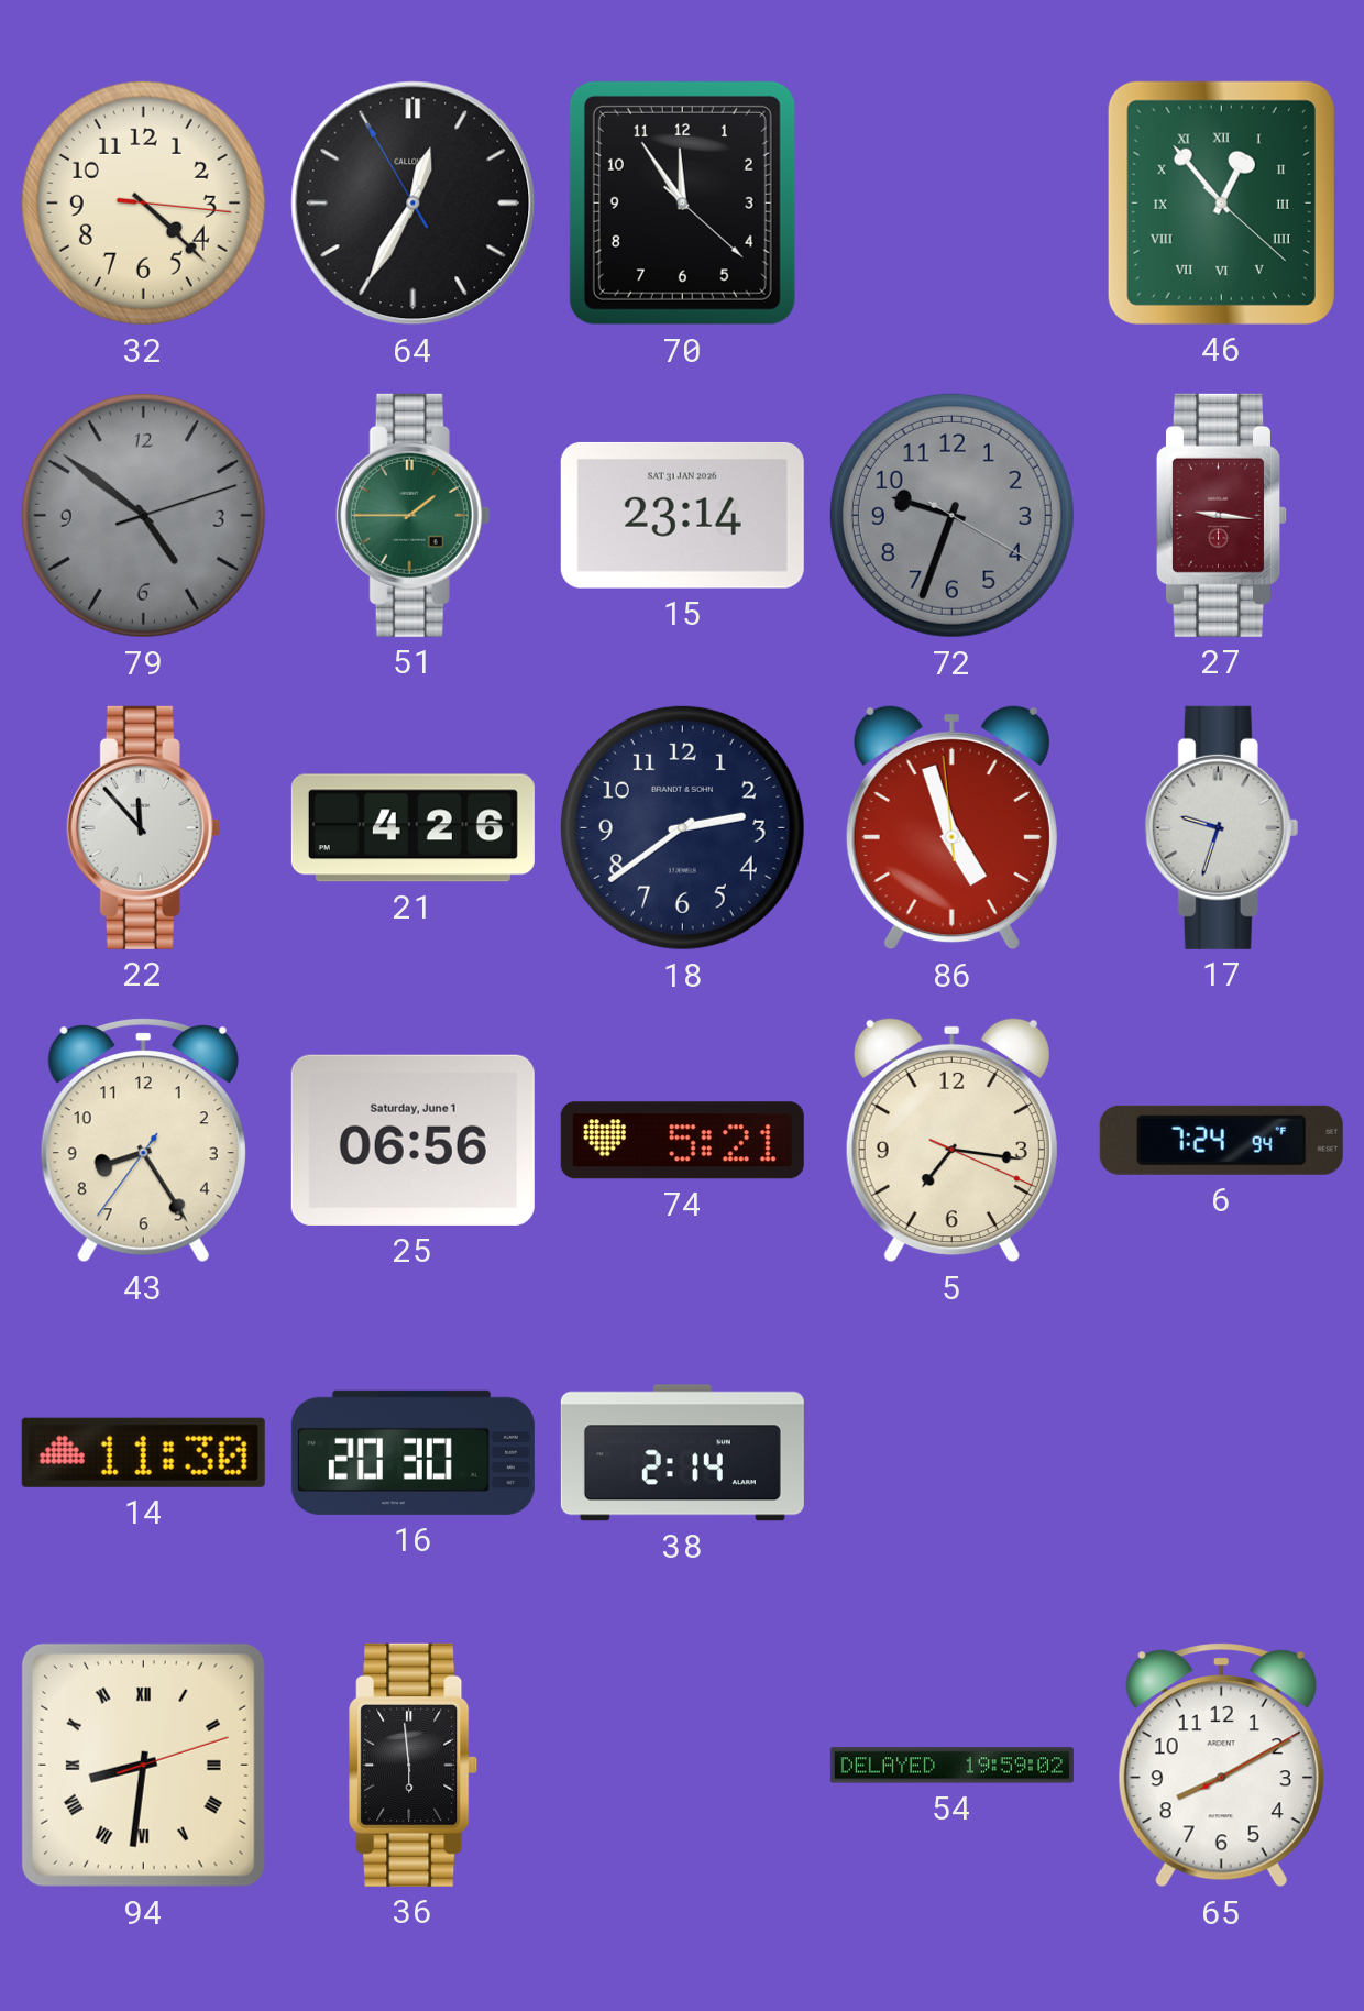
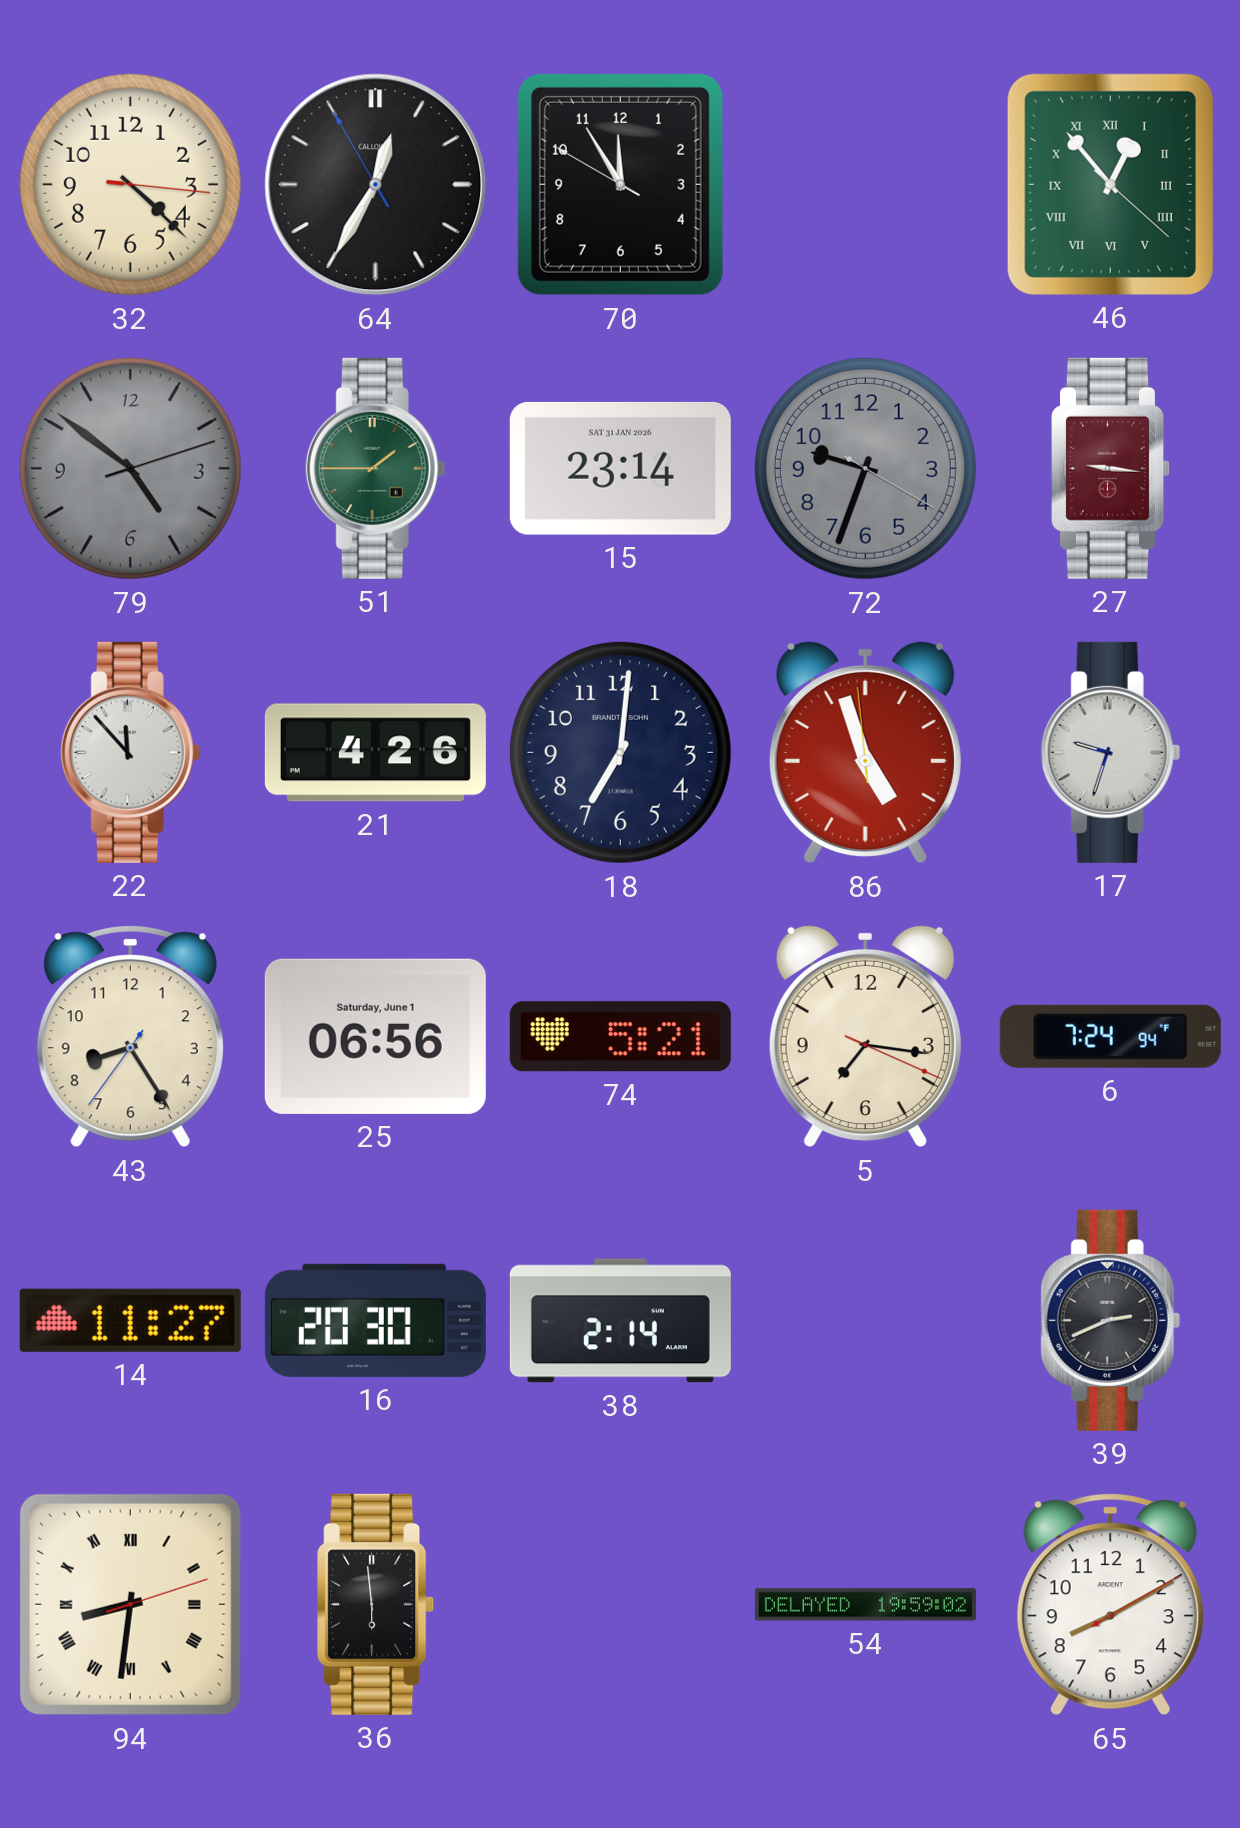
70: 11:54:22 -> 11:54:50 (620, 184)
18: 2:39 -> 7:01 (620, 752)
14: 11:30 -> 11:27 (130, 1320)
39: none -> 2:41 (1111, 1320)
